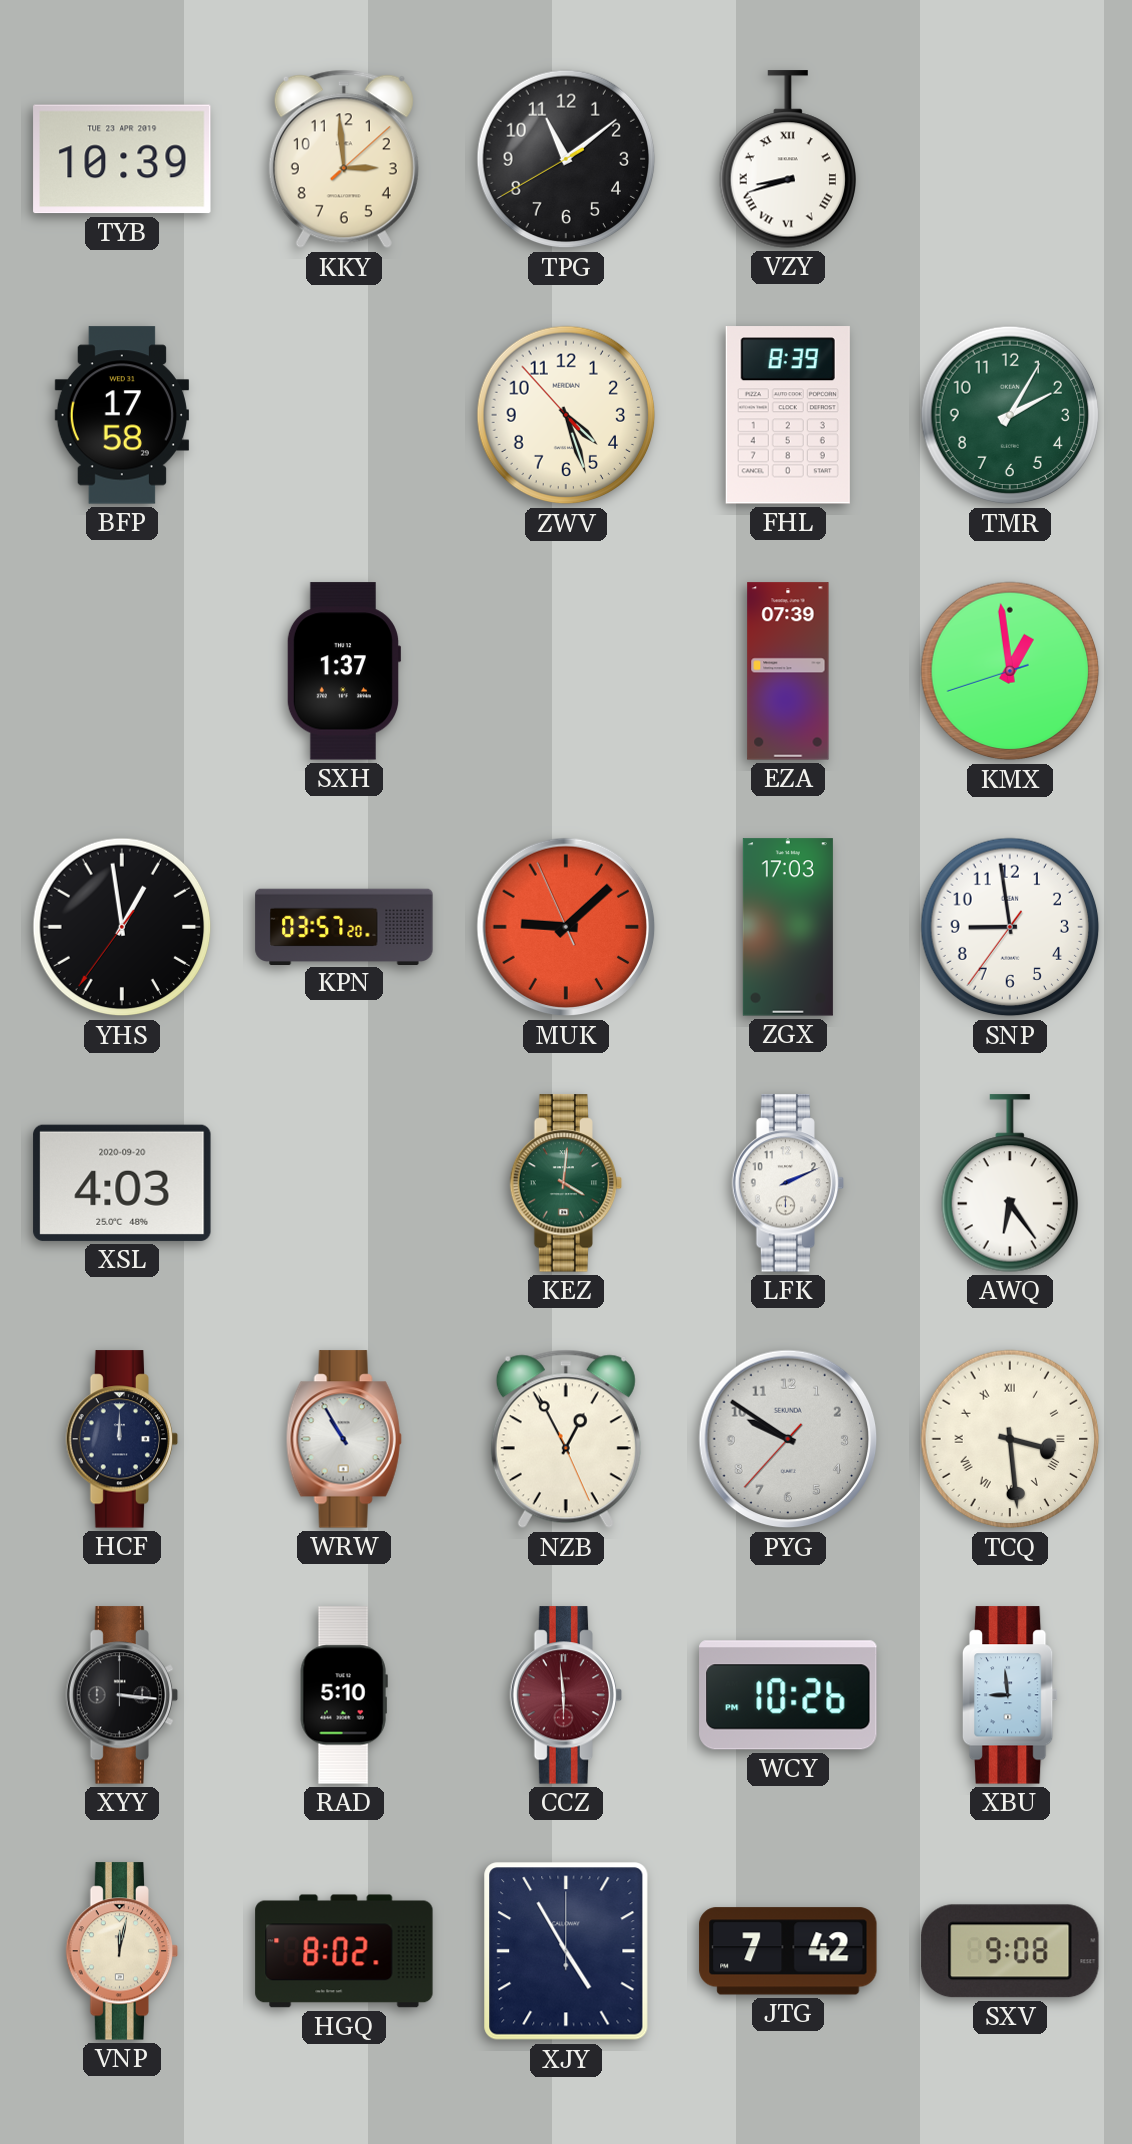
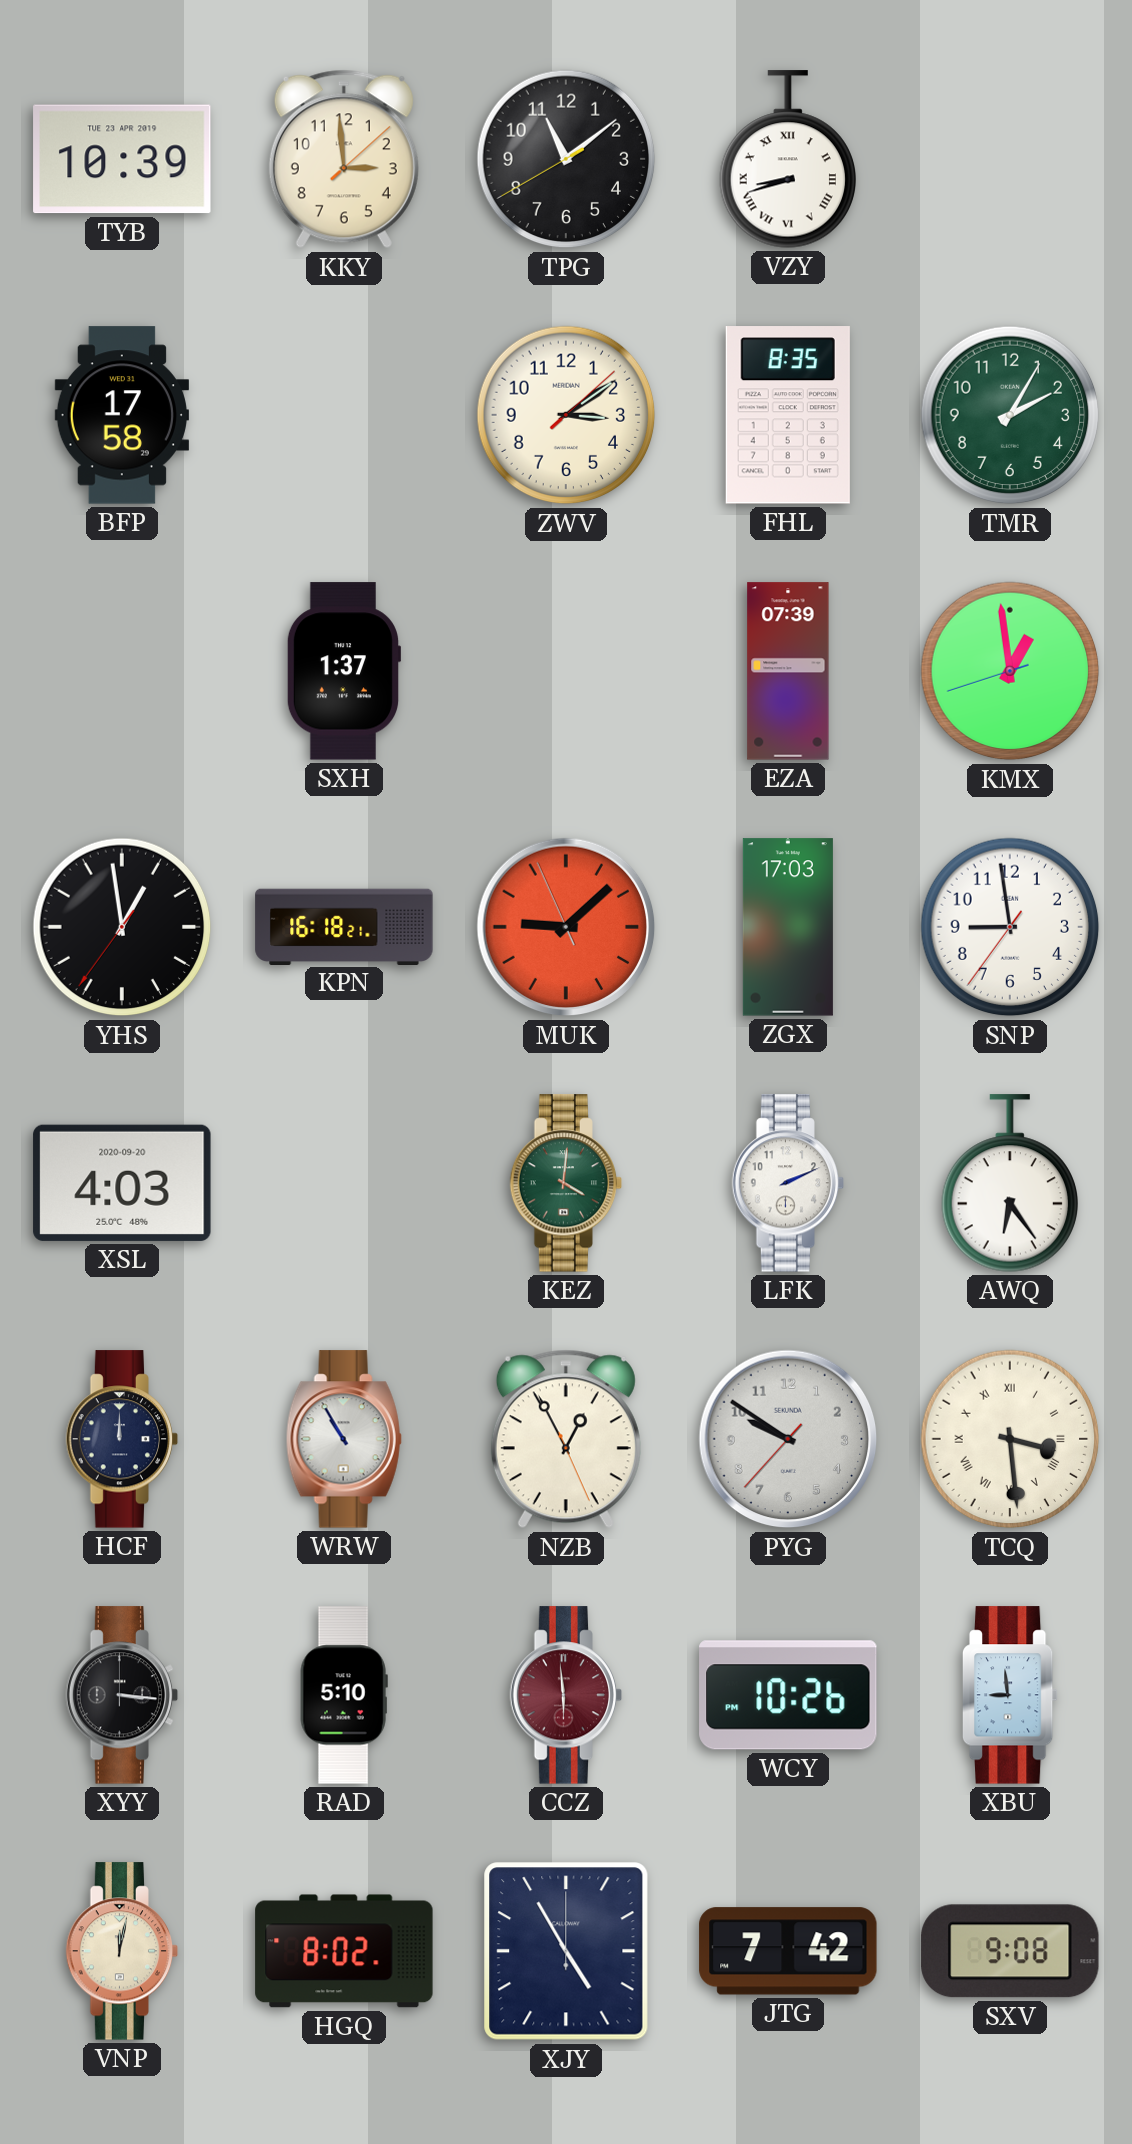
ZWV: 4:26 -> 3:09 (566, 415)
FHL: 8:39 -> 8:35 (788, 415)
KPN: 03:57 -> 16:18 (344, 926)
